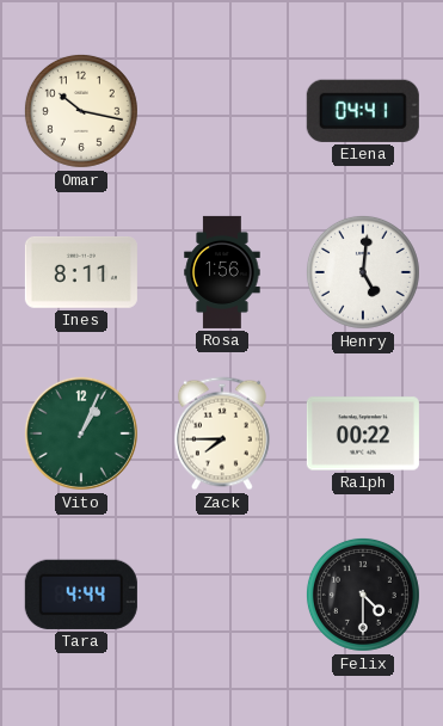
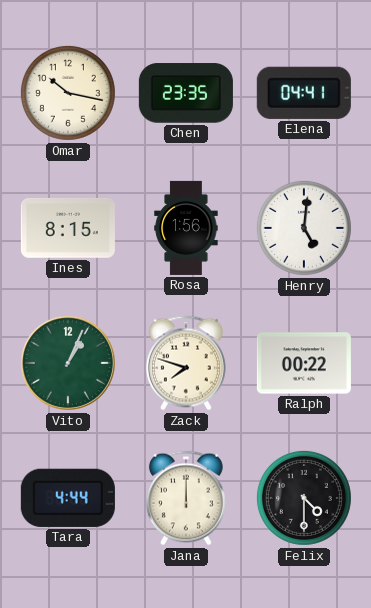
Chen: none -> 23:35 (186, 93)
Ines: 8:11 -> 8:15 (68, 229)
Zack: 7:45 -> 7:48 (186, 363)
Jana: none -> 12:00 (186, 498)
